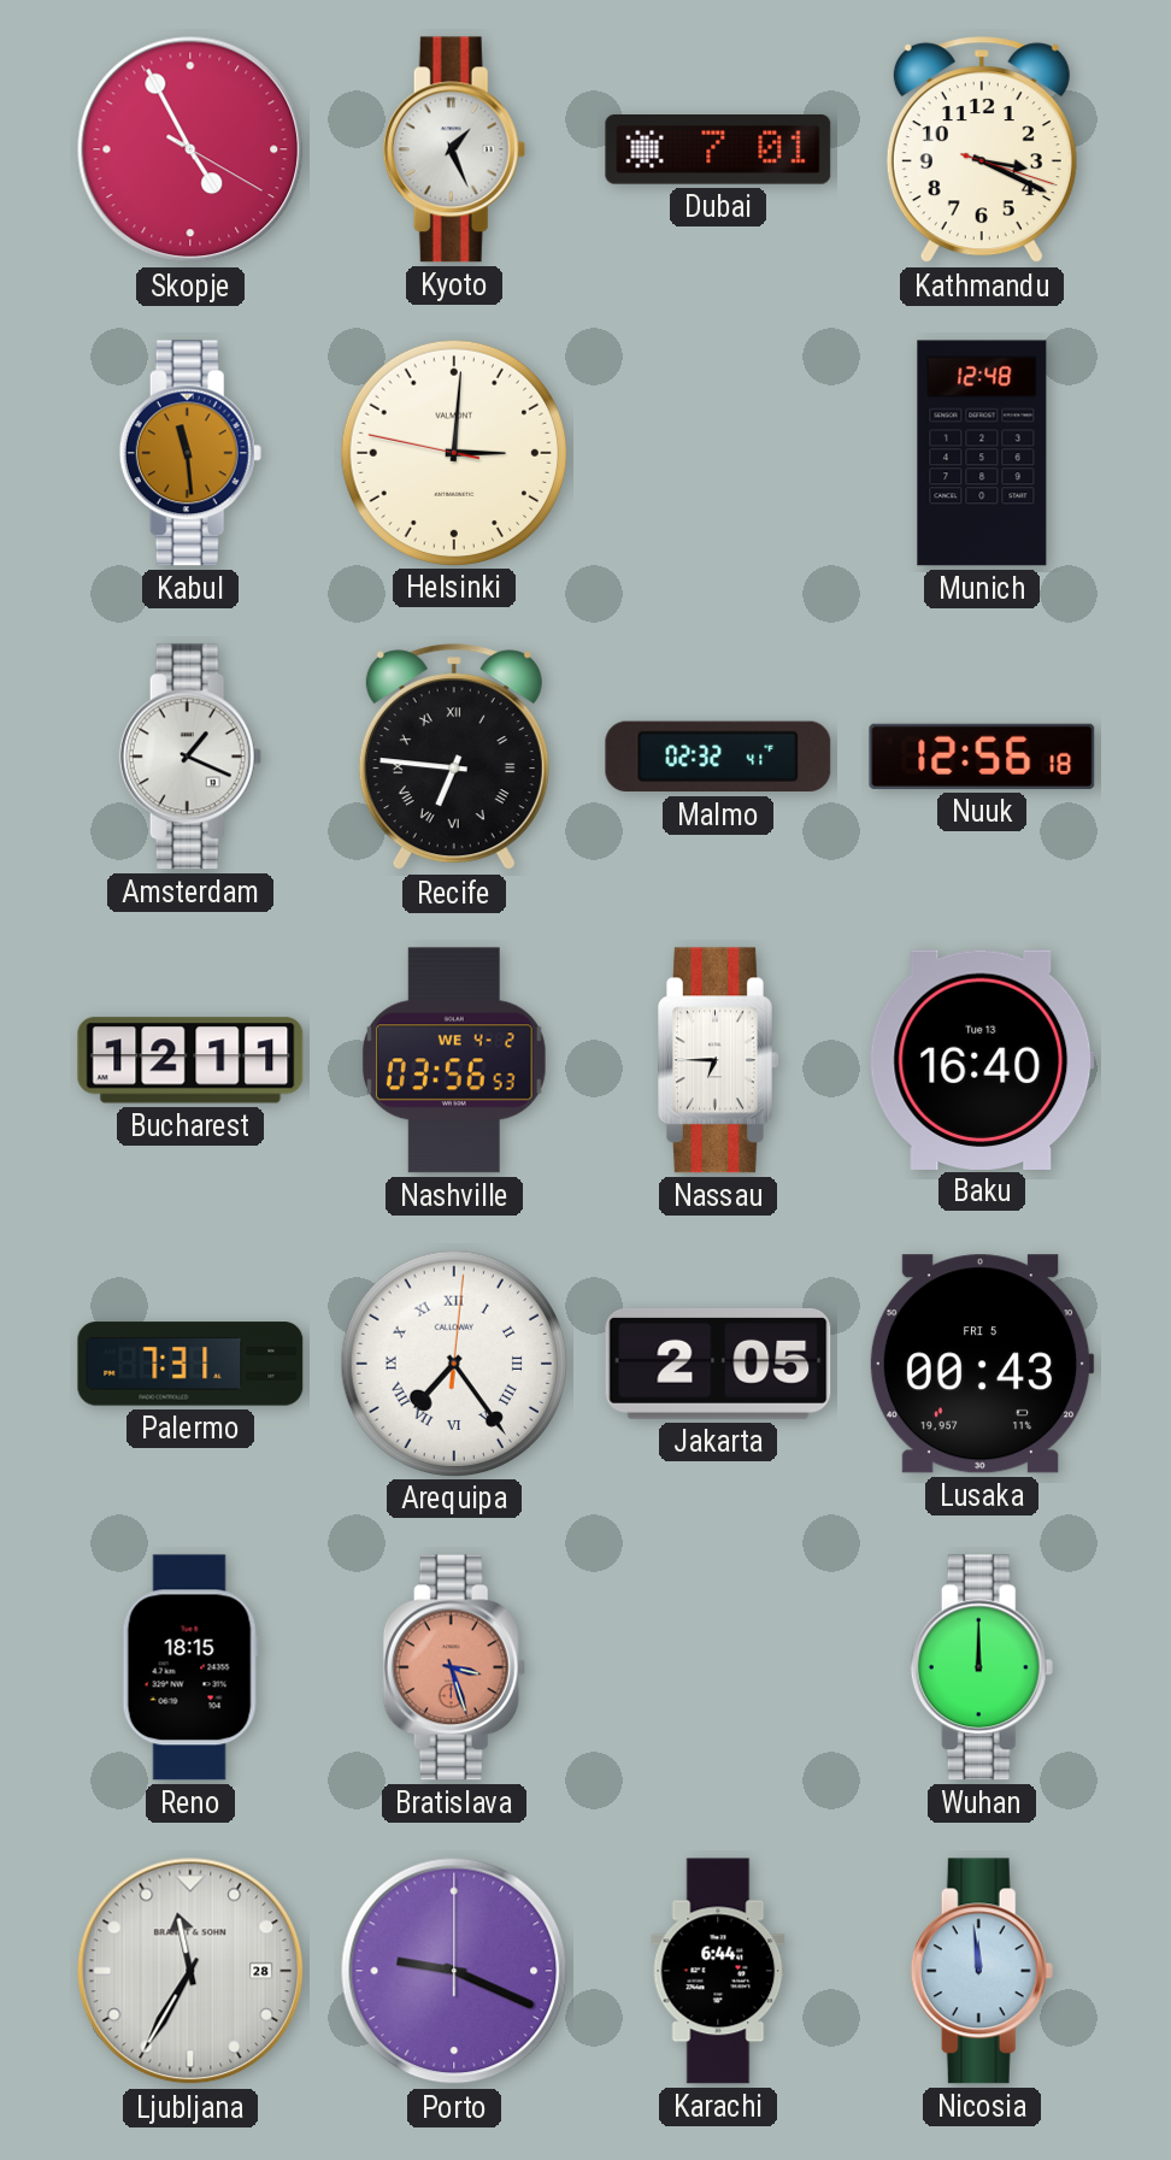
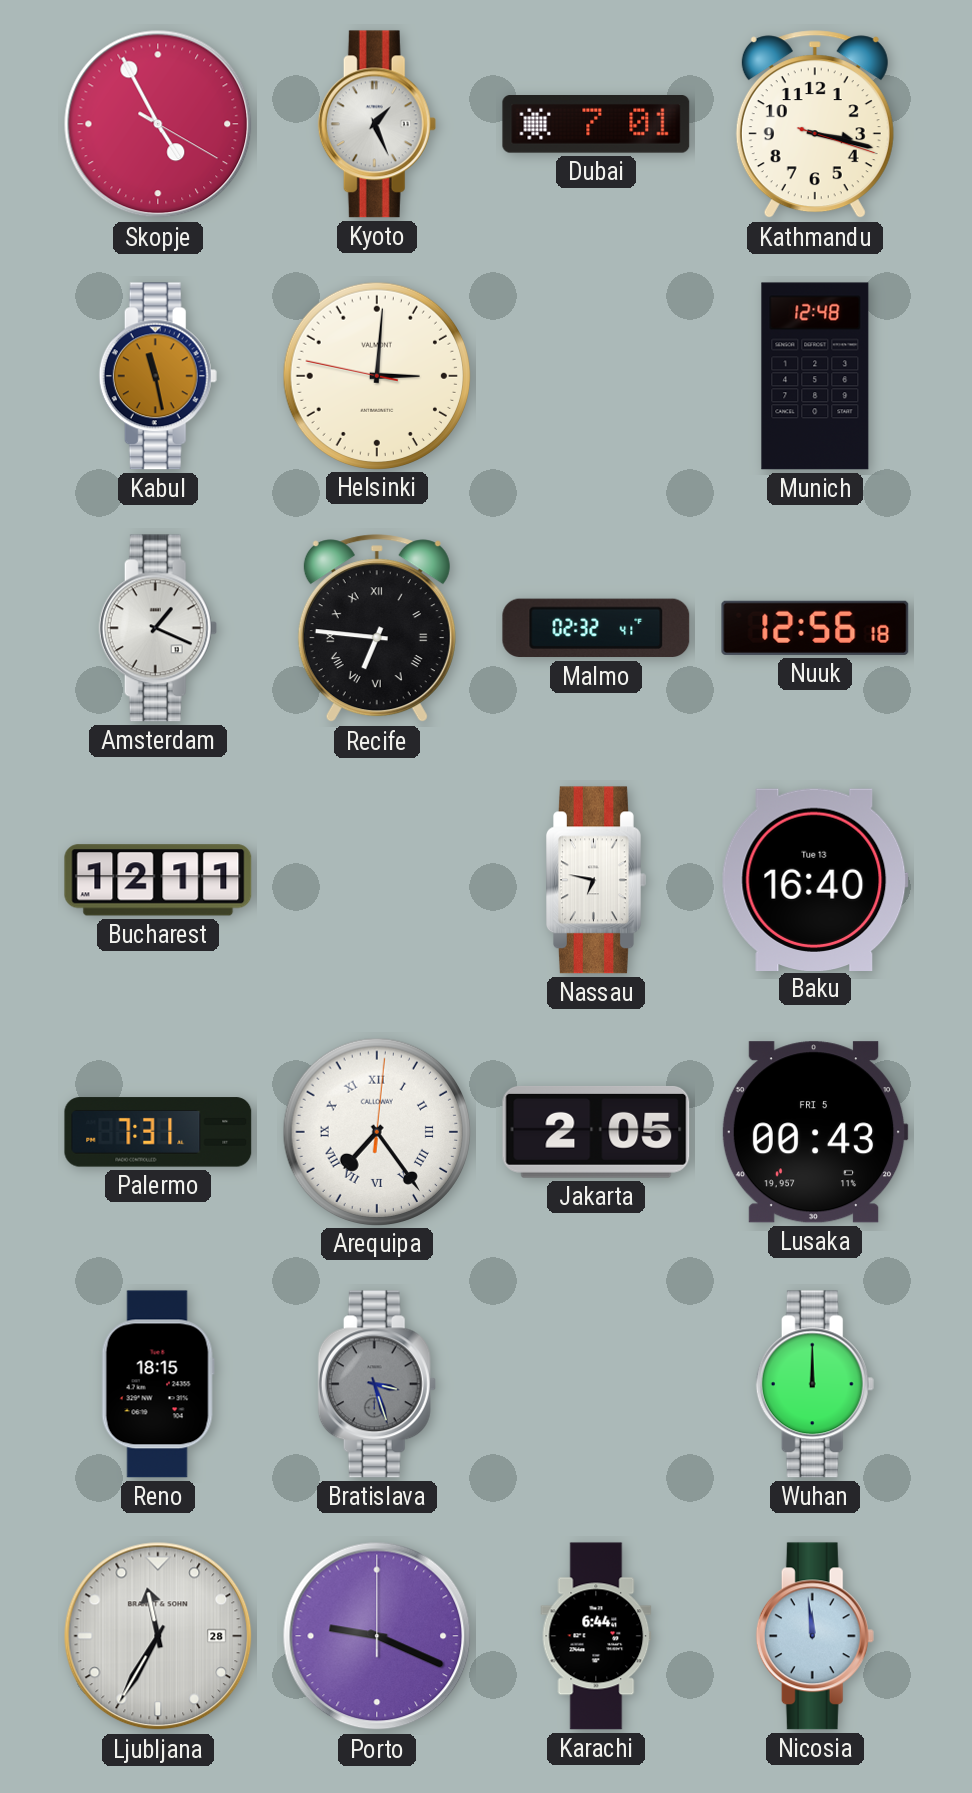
Kathmandu: 3:19 -> 3:17 (815, 125)
Kabul: 11:29 -> 11:28 (158, 376)
Nashville: 03:56 -> none (454, 1060)
Nassau: 6:45 -> 6:47 (597, 880)
Bratislava dial: salmon -> grey (377, 1384)
